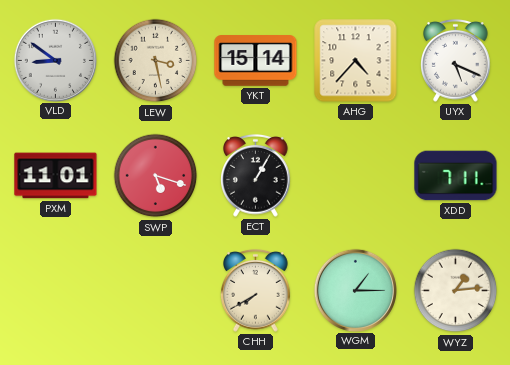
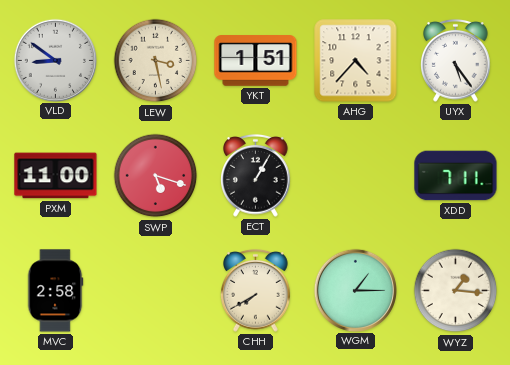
YKT: 15:14 -> 1:51 (256, 61)
UYX: 5:19 -> 5:24 (456, 60)
PXM: 11:01 -> 11:00 (56, 176)
MVC: none -> 2:58 (55, 291)
WYZ: 1:14 -> 1:16 (456, 291)
